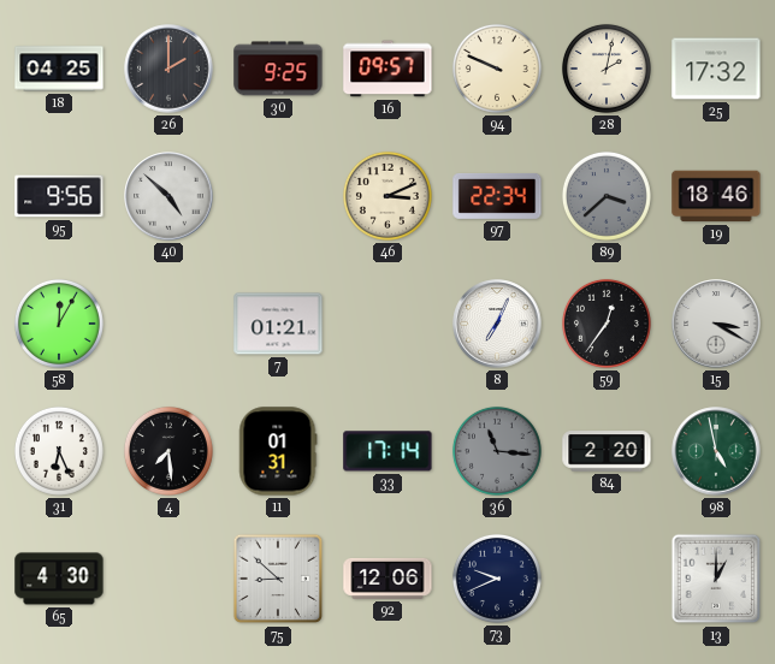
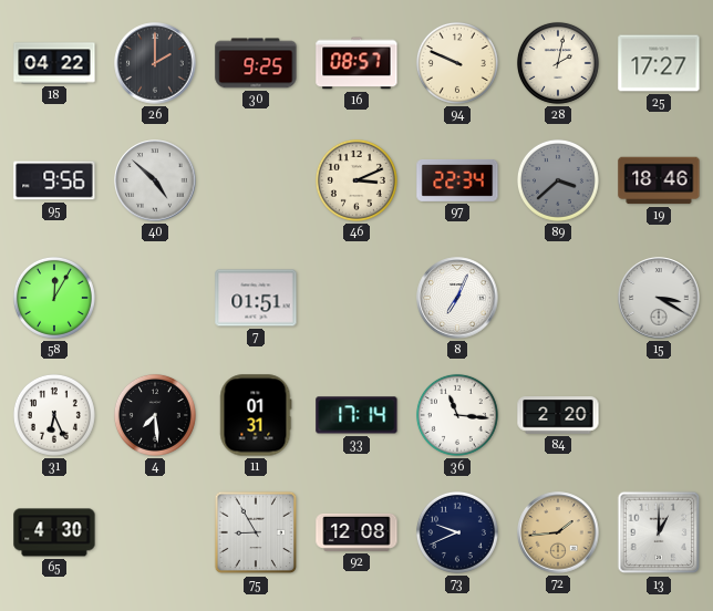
18: 04:25 -> 04:22 (54, 63)
16: 09:57 -> 08:57 (356, 63)
25: 17:32 -> 17:27 (659, 63)
7: 01:21 -> 01:51 (256, 298)
59: 12:36 -> none (607, 324)
36 dial: grey -> white (457, 415)
98: 4:58 -> none (716, 451)
75: 8:52 -> 8:55 (256, 532)
92: 12:06 -> 12:08 (356, 532)
72: none -> 1:44 (558, 532)
